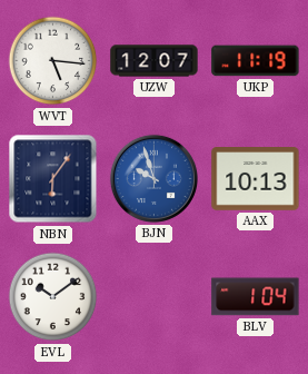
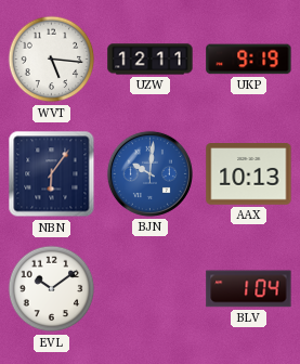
UZW: 12:07 -> 12:11 (151, 60)
UKP: 11:19 -> 9:19 (249, 60)
BJN: 9:57 -> 10:01 (149, 173)
